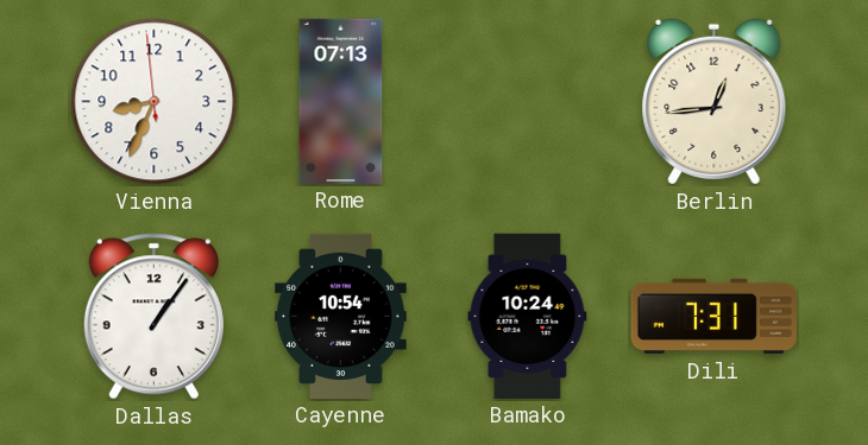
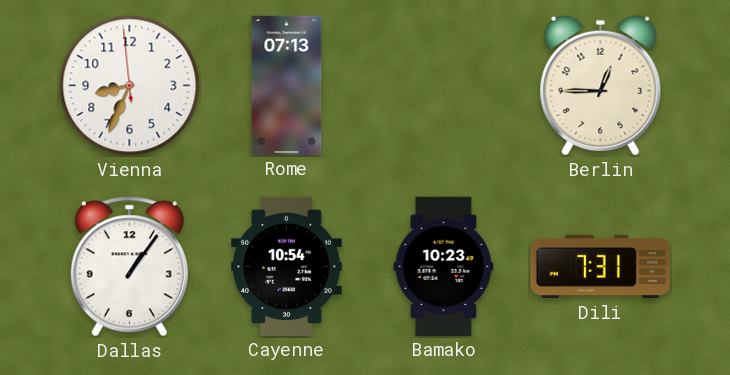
Berlin: 12:44 -> 12:45 (601, 86)
Bamako: 10:24 -> 10:23 (444, 266)
